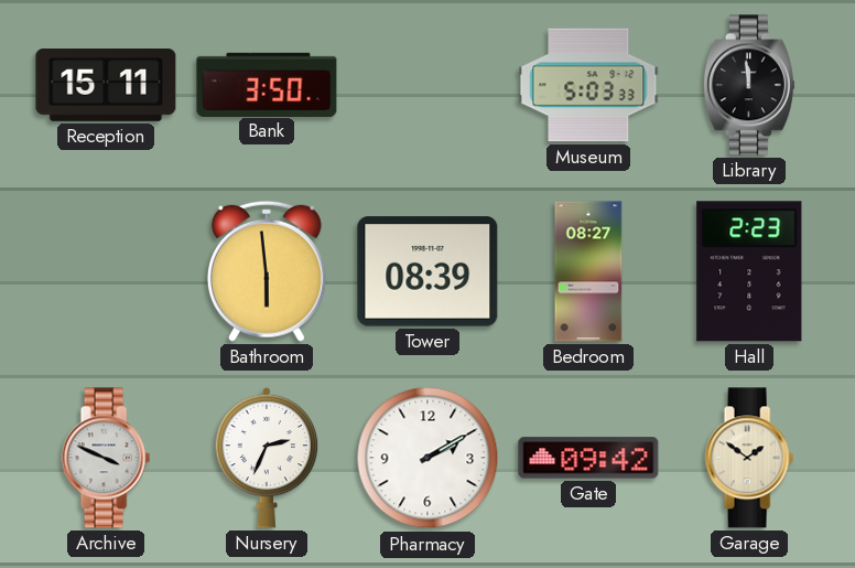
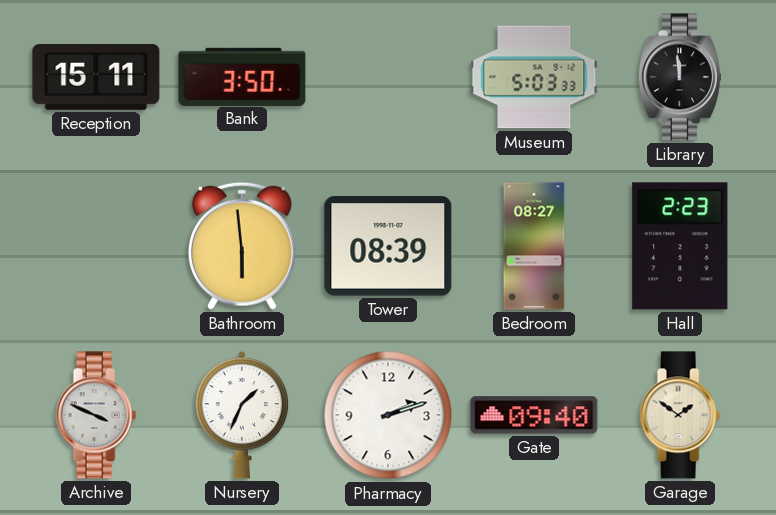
Nursery: 2:34 -> 1:34 (242, 415)
Pharmacy: 2:10 -> 2:12 (388, 415)
Gate: 09:42 -> 09:40 (534, 415)
